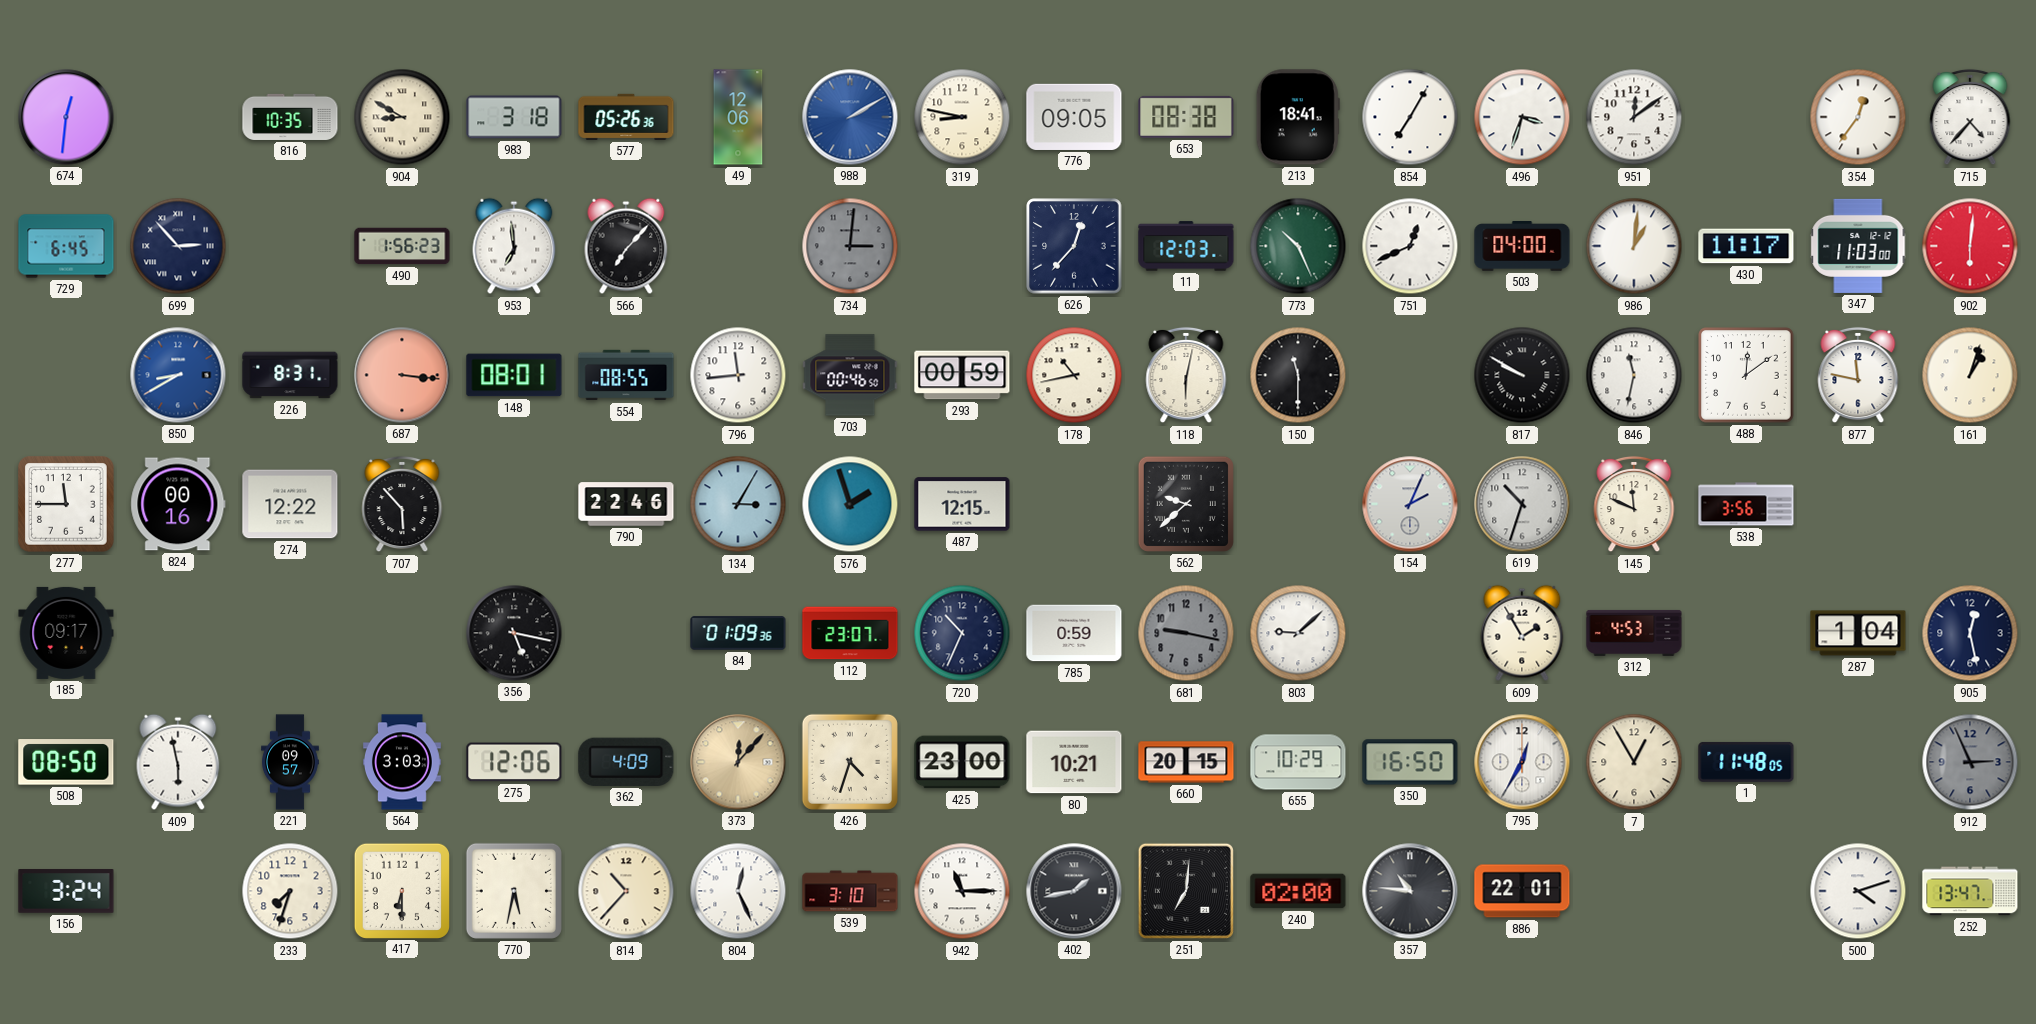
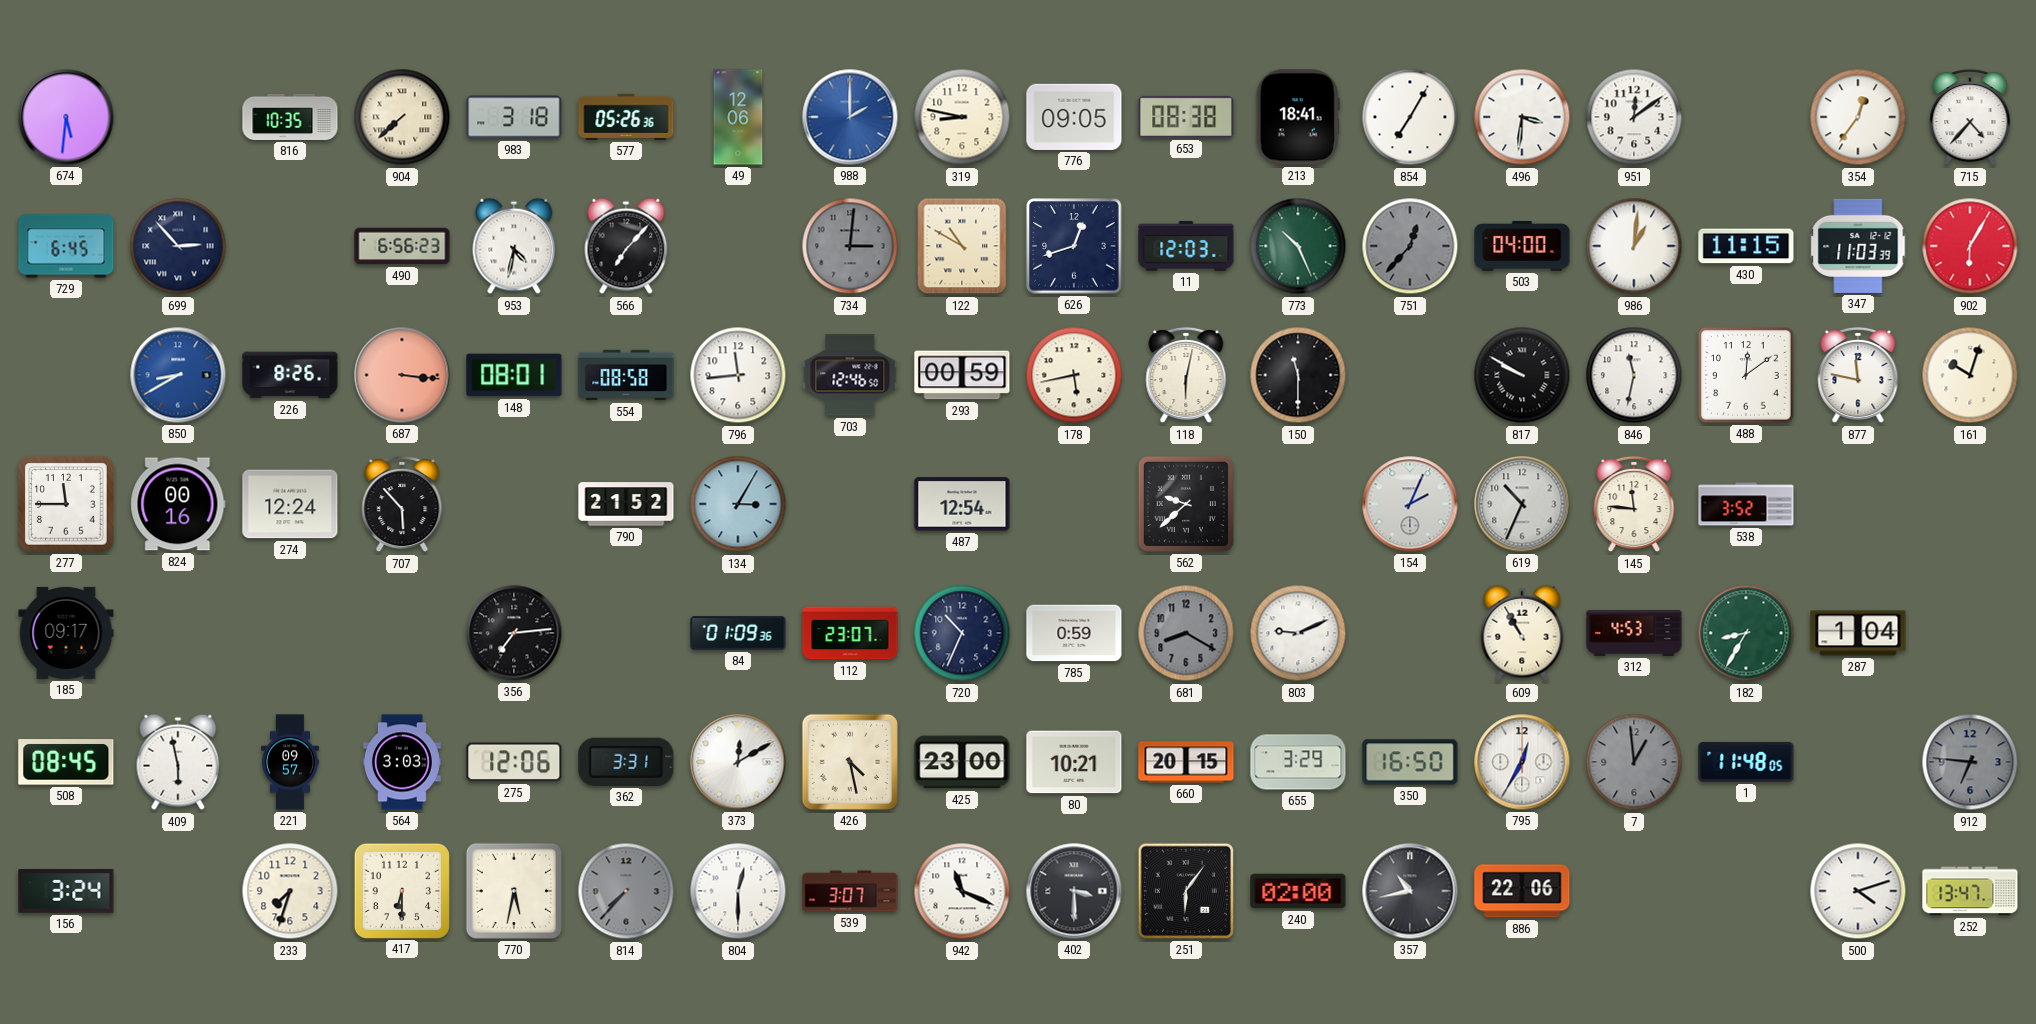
674: 12:31 -> 5:31 (66, 117)
904: 8:50 -> 7:38 (402, 117)
988: 2:10 -> 2:00 (850, 117)
496: 3:33 -> 3:31 (1522, 117)
490: 1:56 -> 6:56 (402, 246)
953: 6:59 -> 4:32 (514, 246)
122: none -> 10:50 (962, 246)
626: 12:37 -> 12:42 (1074, 246)
751: 12:41 -> 12:37 (1410, 246)
751 dial: white -> grey (1410, 246)
430: 11:17 -> 11:15 (1746, 246)
347: 11:03:00 -> 11:03:39 (1858, 246)
902: 6:01 -> 6:05 (1970, 246)
226: 8:31 -> 8:26 (290, 375)
554: 08:55 -> 08:58 (626, 375)
703: 00:46 -> 12:46 (850, 375)
178: 10:43 -> 5:43 (1074, 375)
161: 1:03 -> 10:03 (1970, 375)
274: 12:22 -> 12:24 (290, 504)
790: 22:46 -> 21:52 (626, 504)
576: 1:57 -> none (850, 504)
487: 12:15 -> 12:54 (962, 504)
619: 10:33 -> 10:34 (1522, 504)
145: 11:49 -> 11:46 (1634, 504)
538: 3:56 -> 3:52 (1746, 504)
356: 5:17 -> 7:14 (514, 633)
681: 9:17 -> 8:20 (1186, 633)
803: 9:08 -> 9:11 (1298, 633)
609: 1:55 -> 10:55 (1522, 633)
182: none -> 8:35 (1746, 633)
905: 12:28 -> none (1970, 633)
508: 08:50 -> 08:45 (66, 762)
362: 4:09 -> 3:31 (626, 762)
373: 12:07 -> 12:10 (738, 762)
373 dial: champagne -> white (738, 762)
426: 4:33 -> 4:28 (850, 762)
655: 10:29 -> 3:29 (1298, 762)
7: 12:55 -> 12:59 (1634, 762)
7 dial: cream -> grey (1634, 762)
912: 2:56 -> 6:46 (1970, 762)
814: 10:37 -> 7:37 (626, 891)
814 dial: cream -> grey (626, 891)
804: 12:26 -> 12:30 (738, 891)
539: 3:10 -> 3:07 (850, 891)
942: 11:15 -> 11:19 (962, 891)
402: 1:43 -> 3:30 (1074, 891)
251: 7:01 -> 6:06 (1186, 891)
357: 10:46 -> 10:43 (1410, 891)
886: 22:01 -> 22:06 (1522, 891)
